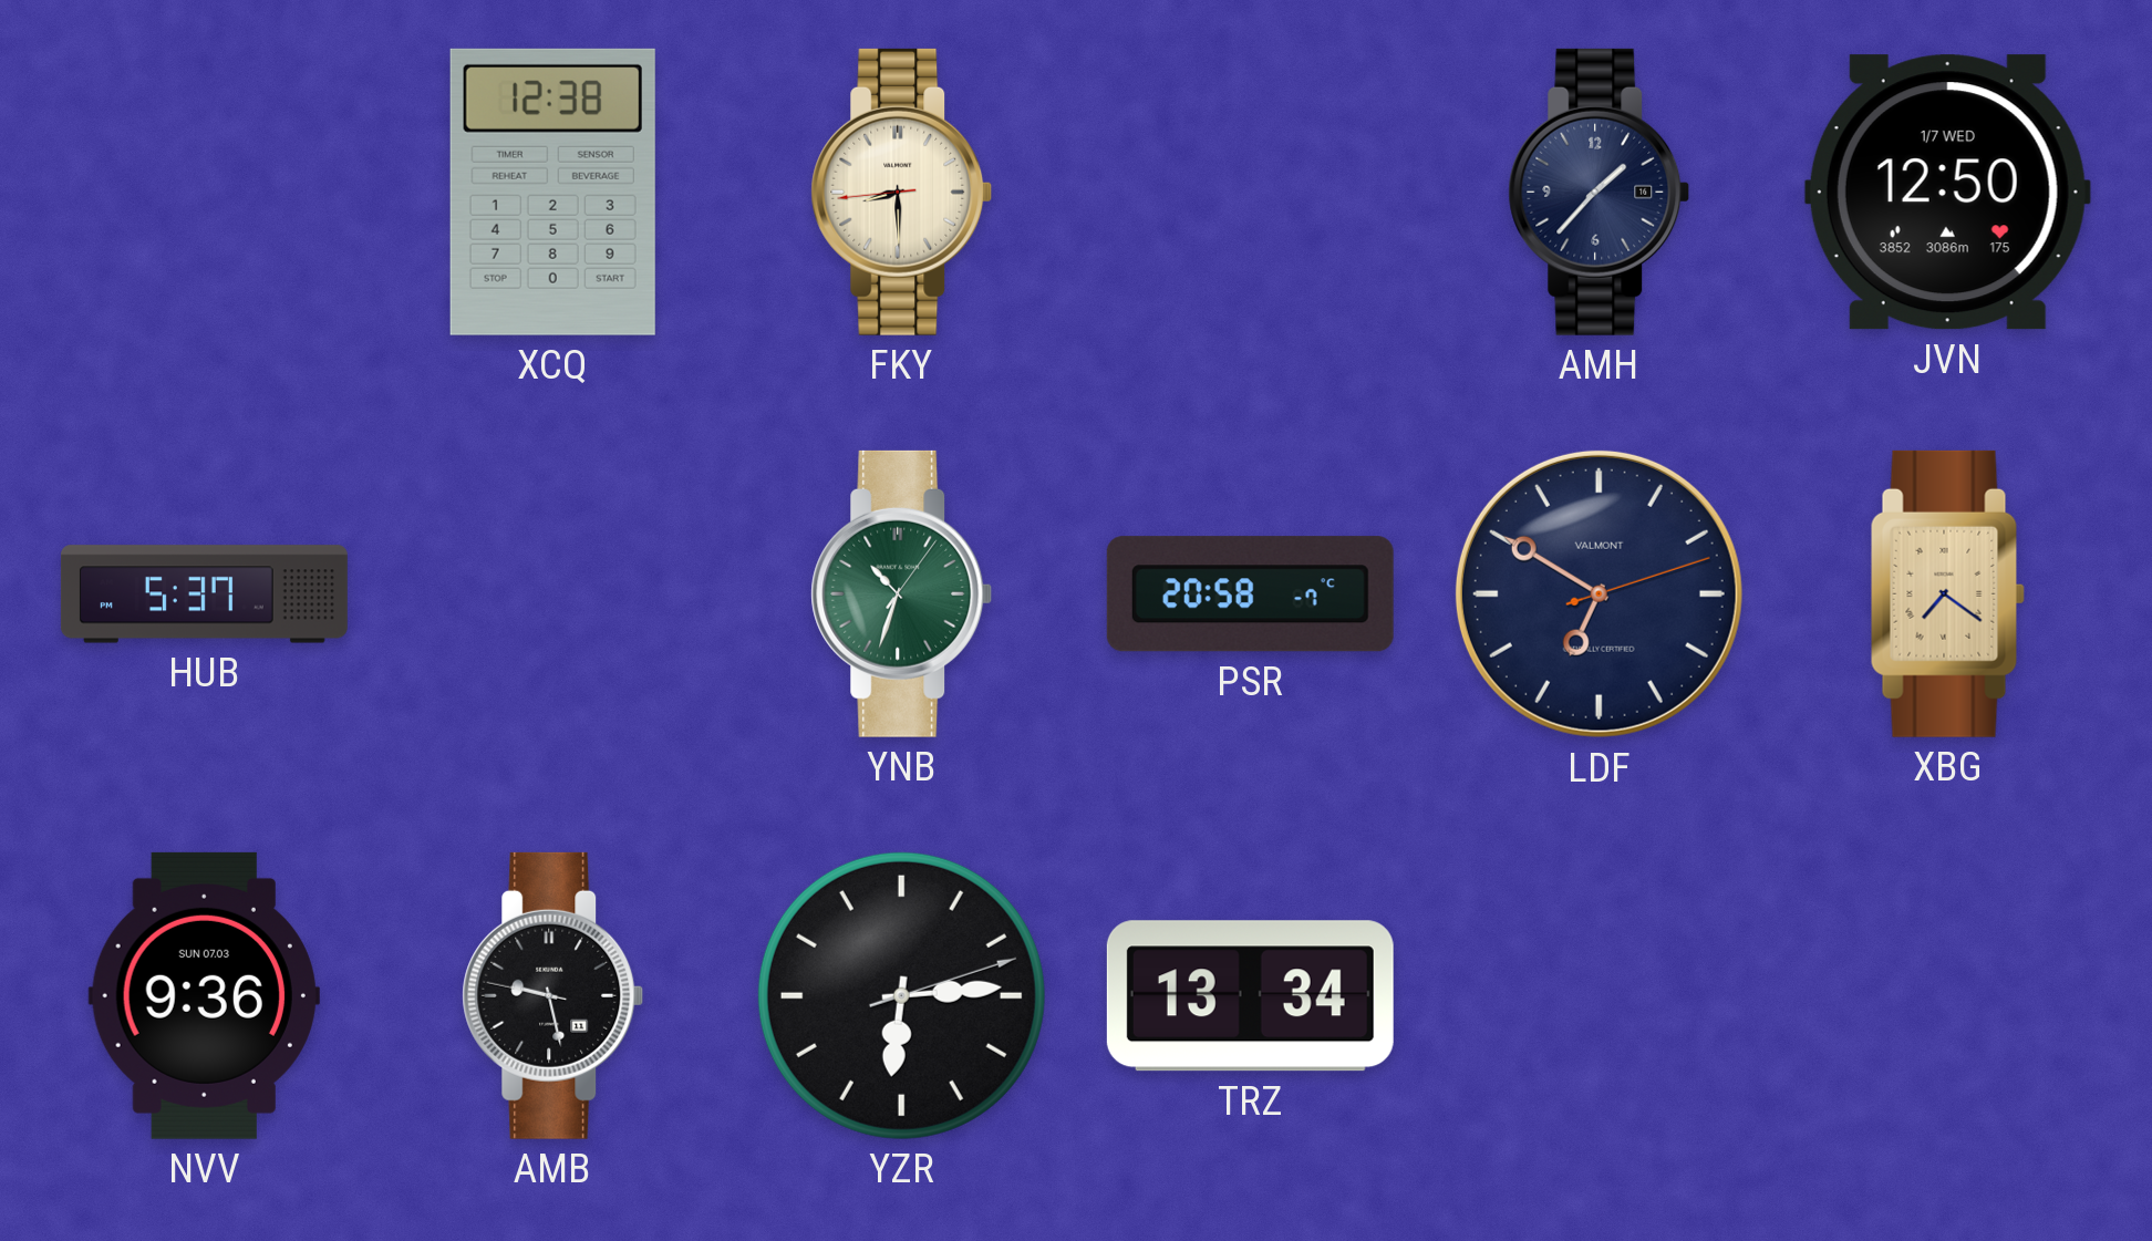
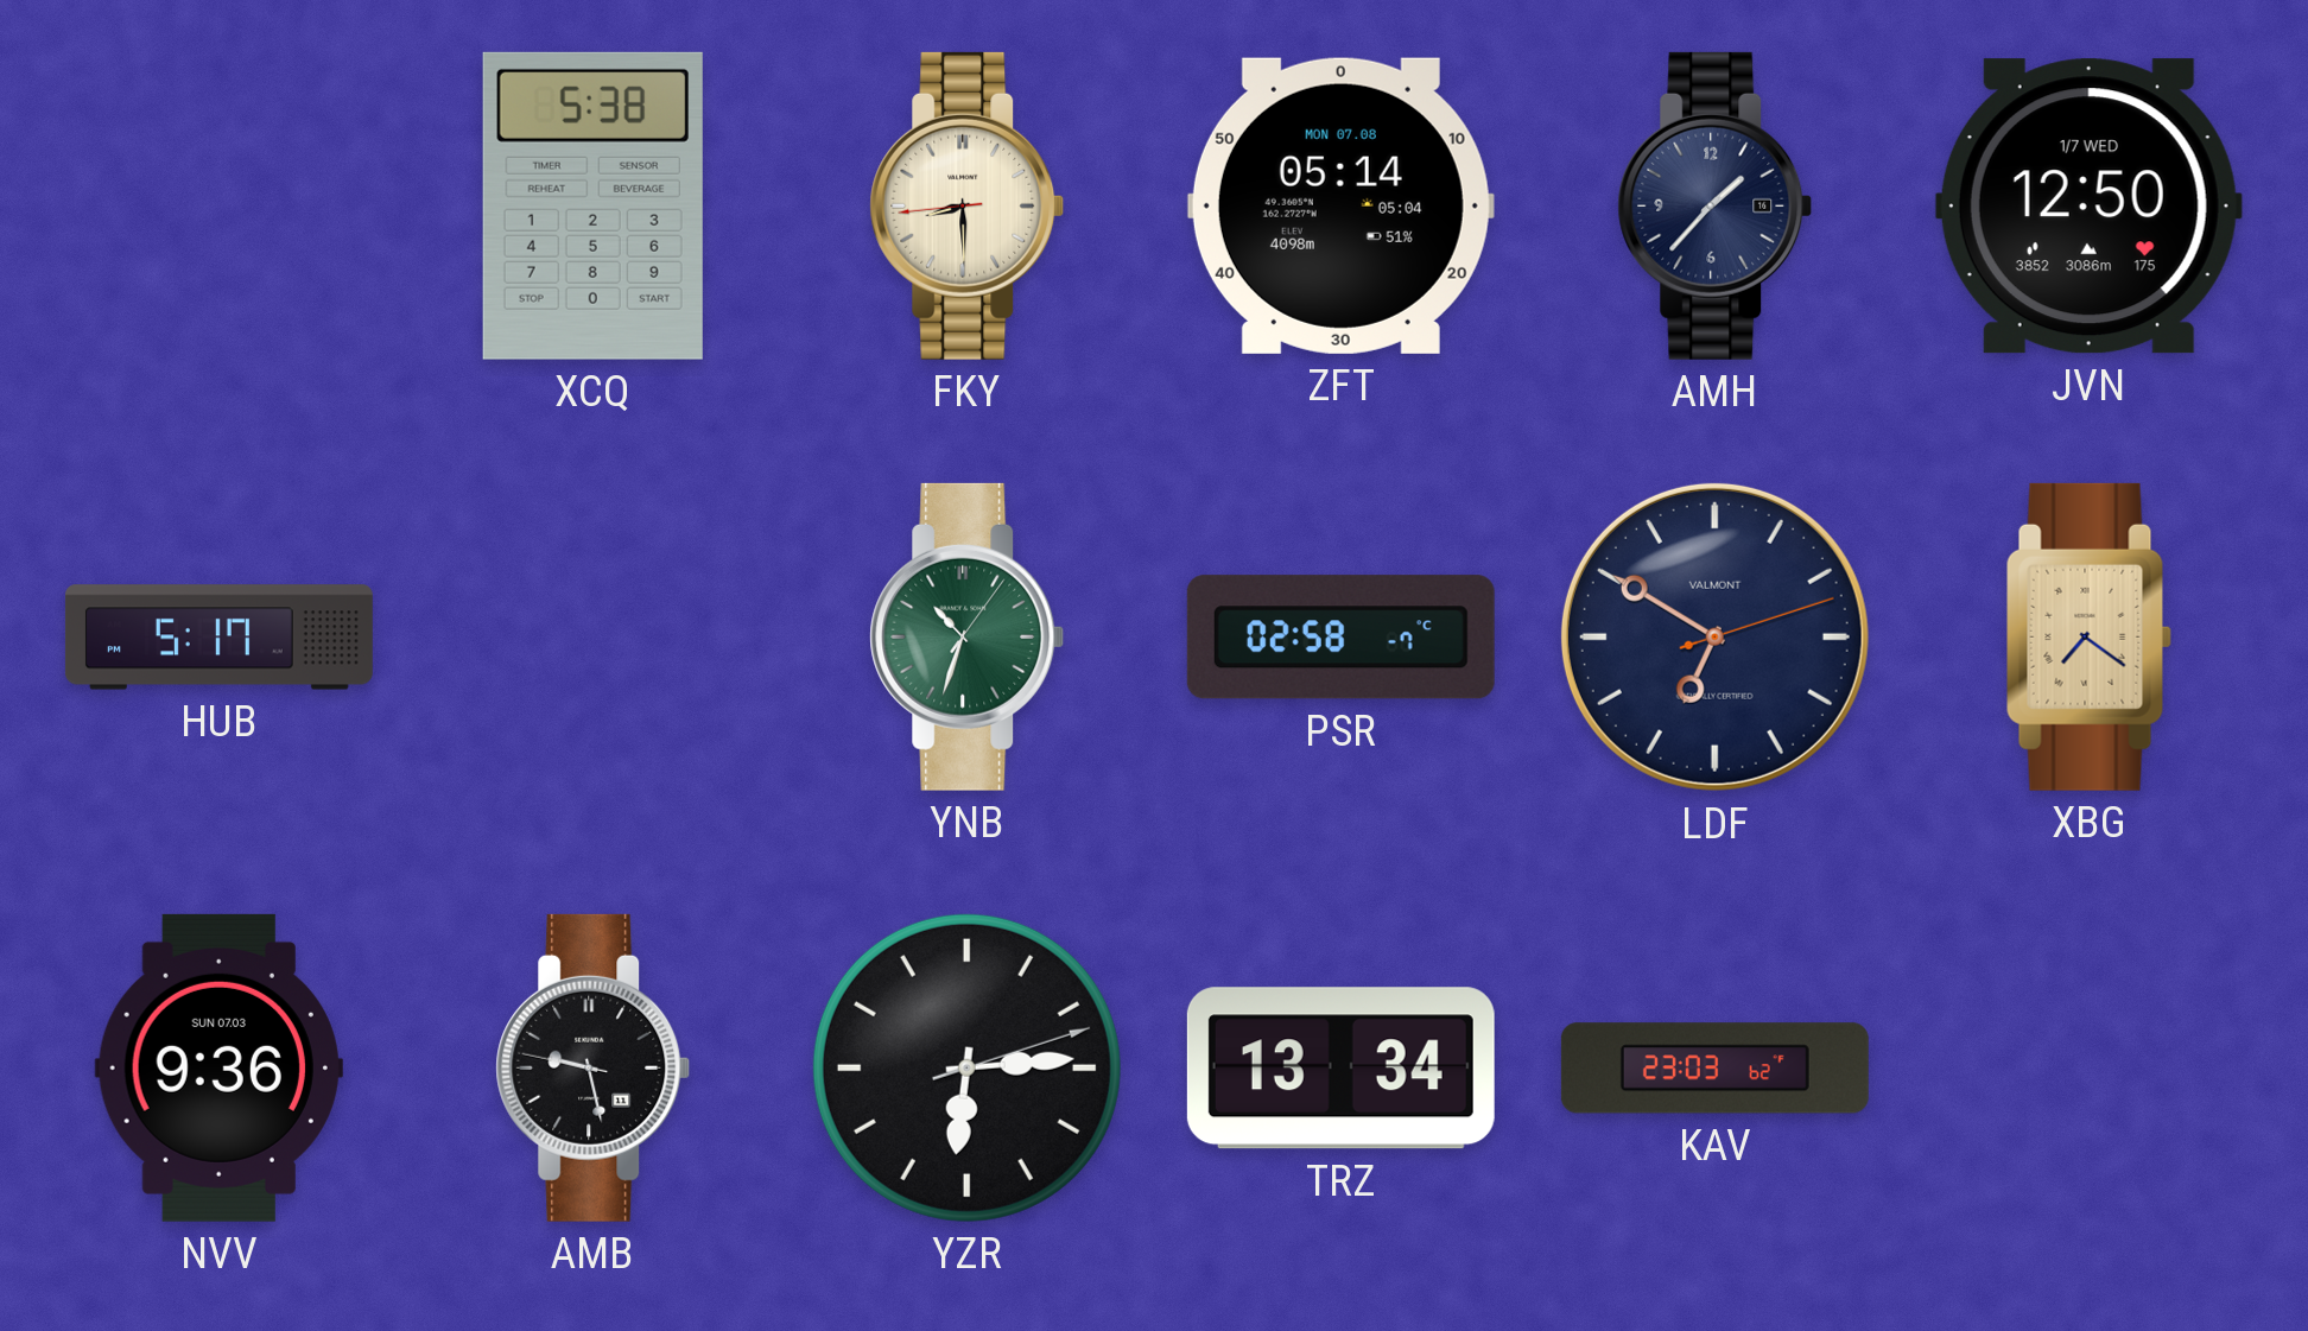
XCQ: 12:38 -> 5:38 (592, 205)
ZFT: none -> 05:14 (1340, 205)
HUB: 5:37 -> 5:17 (218, 638)
PSR: 20:58 -> 02:58 (1340, 638)
KAV: none -> 23:03 (1714, 1069)
